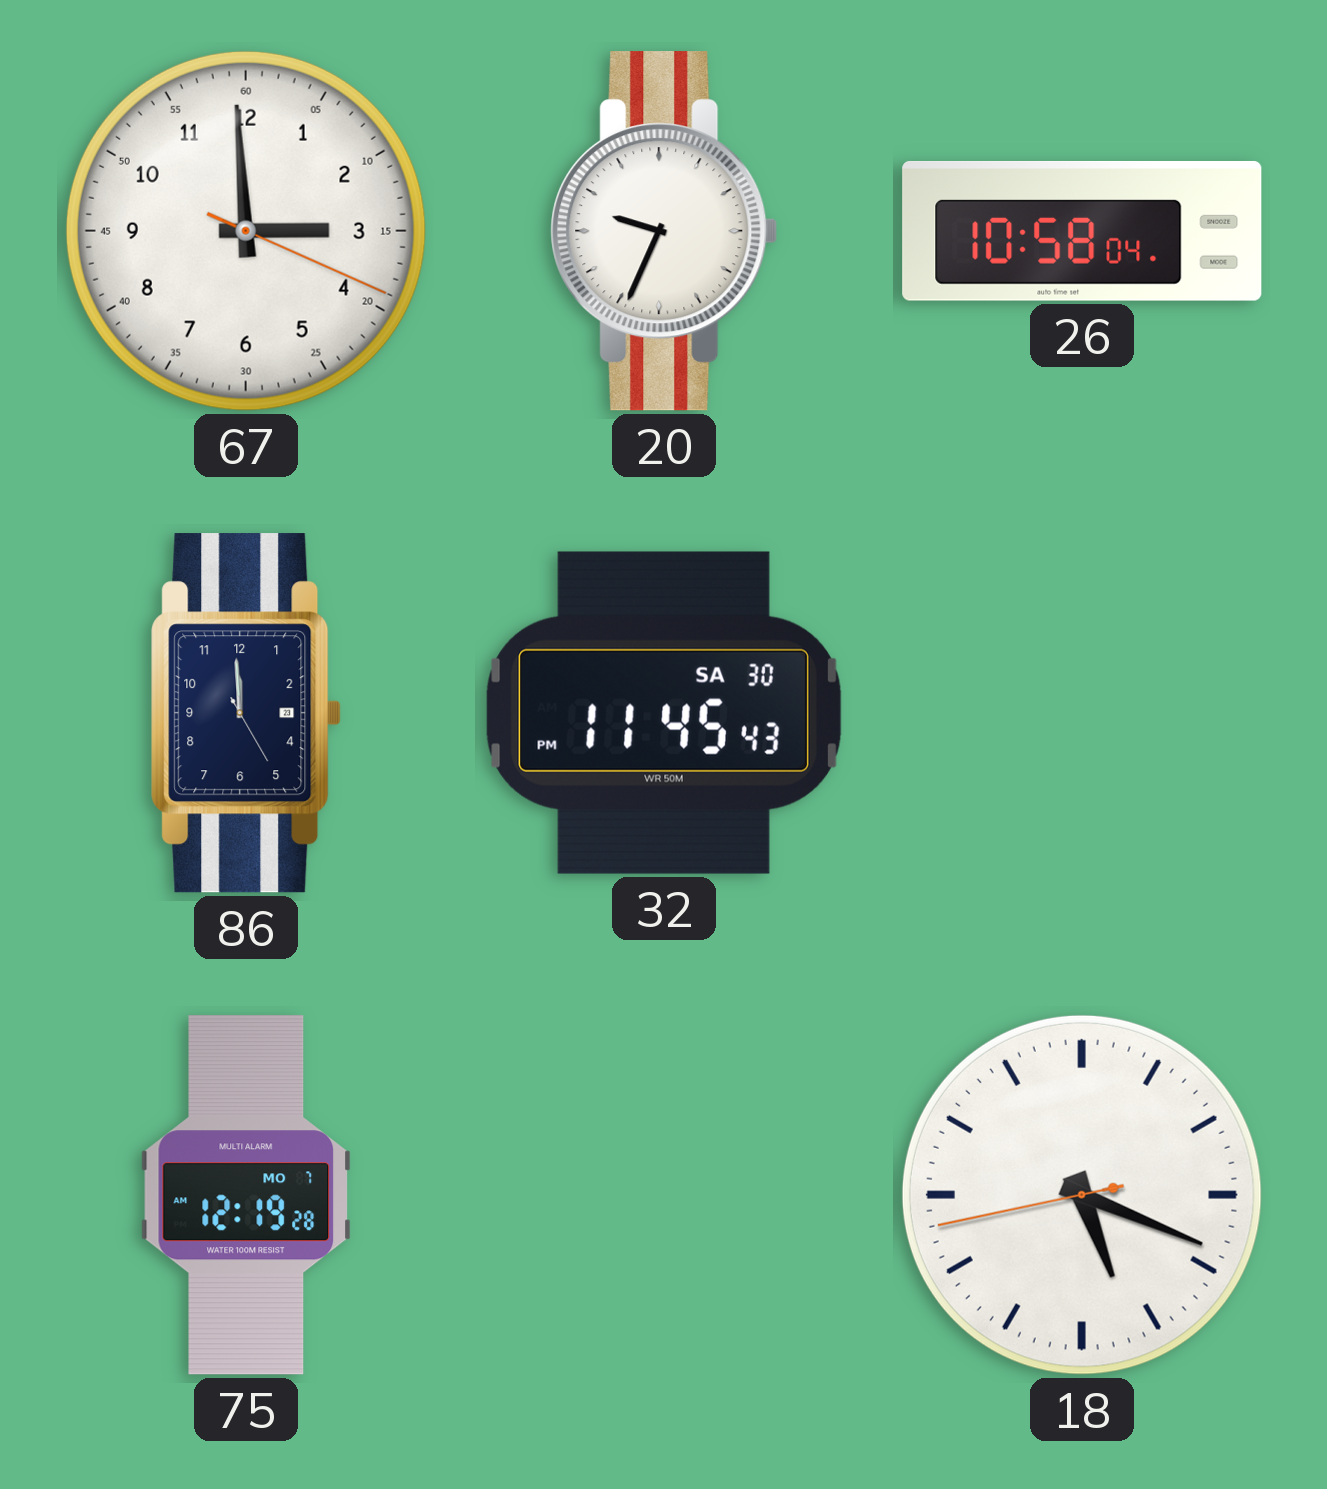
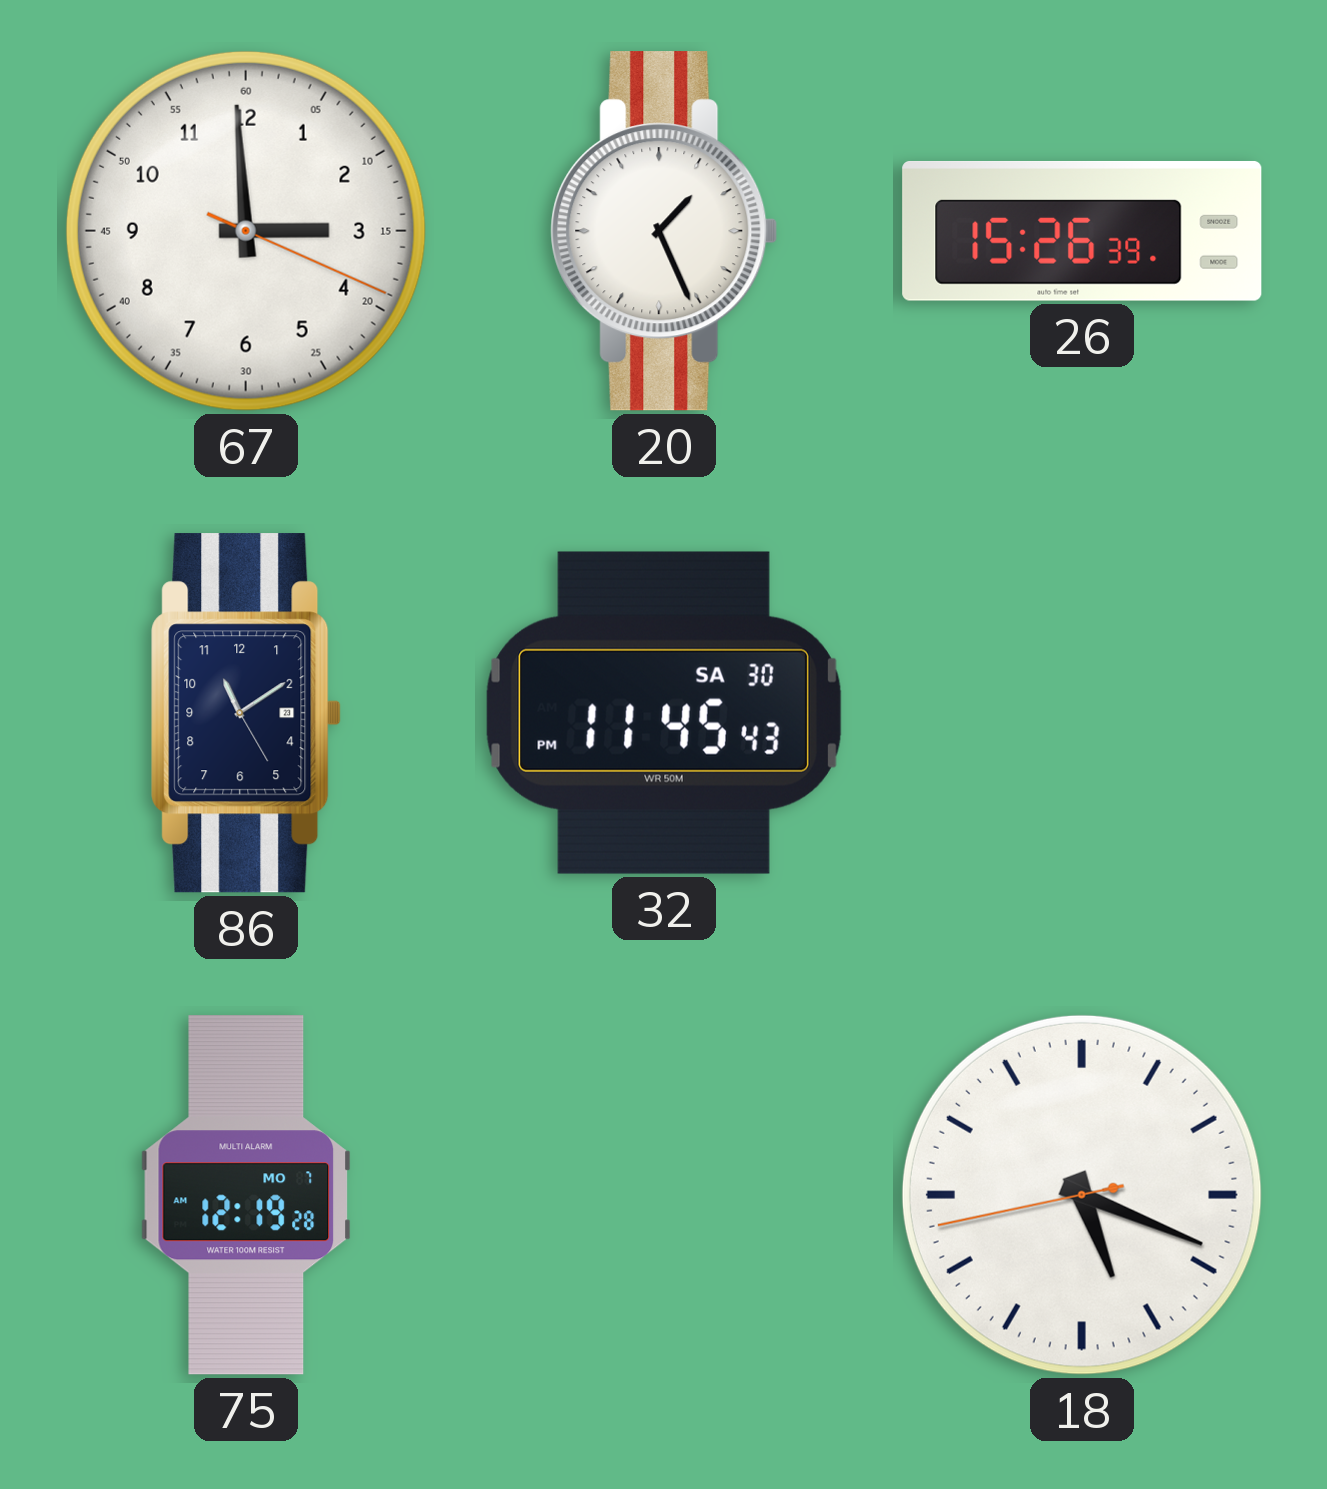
20: 9:34 -> 1:26 (664, 231)
26: 10:58 -> 15:26 (1082, 231)
86: 11:59 -> 11:09 (246, 713)
